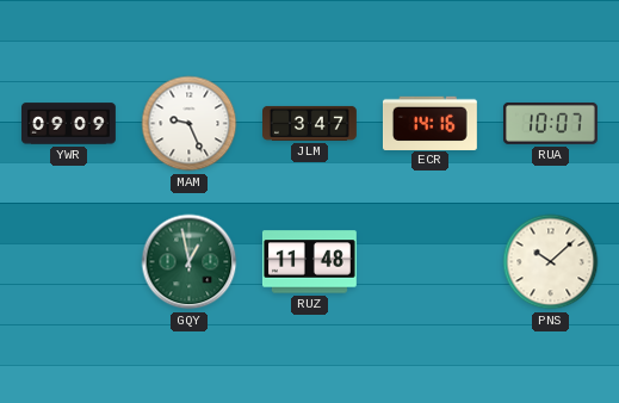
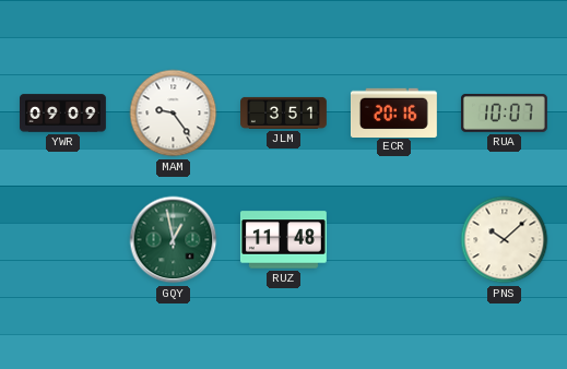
MAM: 9:26 -> 9:24 (174, 114)
JLM: 3:47 -> 3:51 (284, 112)
ECR: 14:16 -> 20:16 (393, 112)
